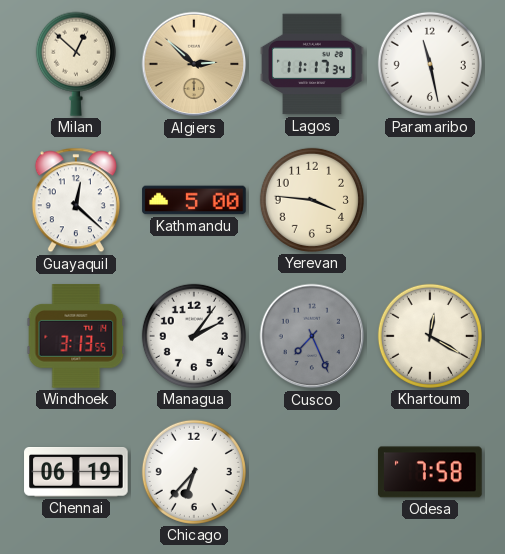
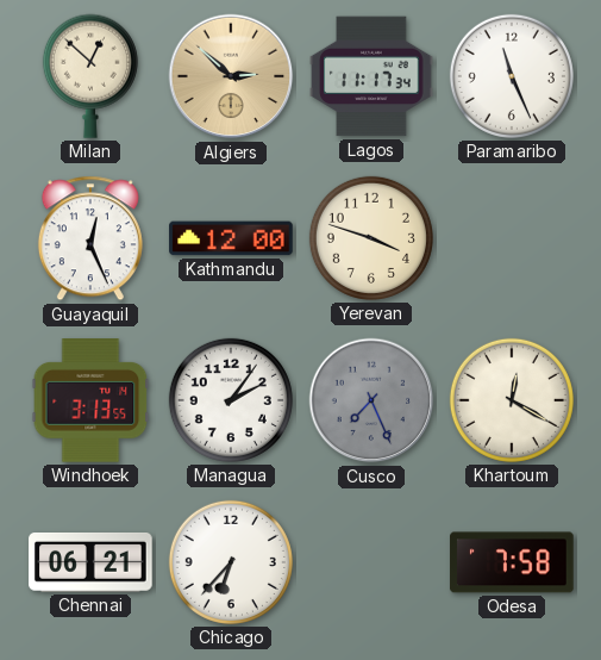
Paramaribo: 11:28 -> 11:26 (512, 76)
Guayaquil: 12:22 -> 12:26 (90, 238)
Kathmandu: 5:00 -> 12:00 (231, 238)
Yerevan: 3:46 -> 3:48 (371, 238)
Chennai: 06:19 -> 06:21 (90, 564)
